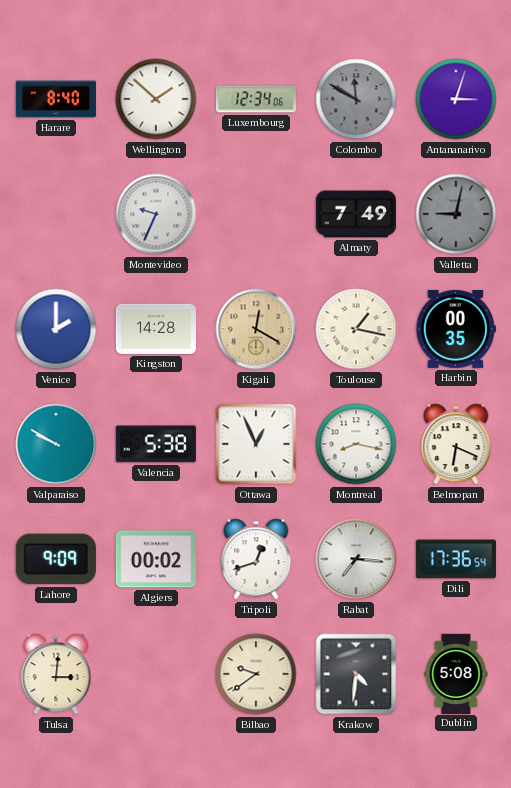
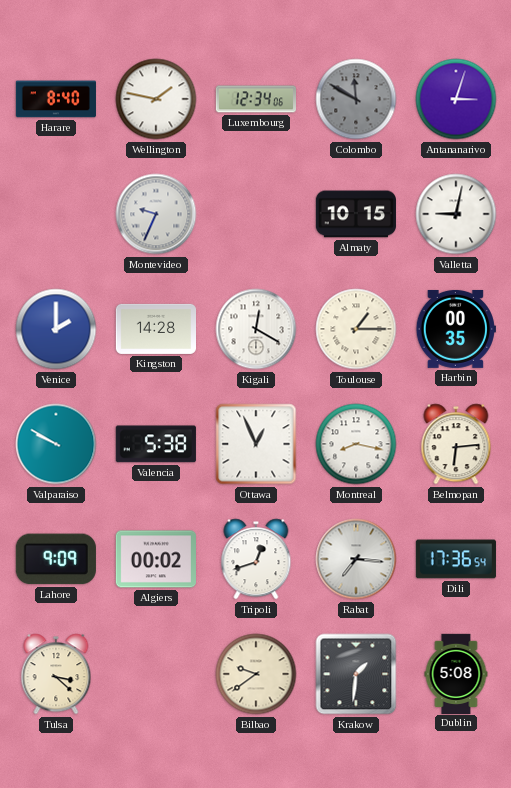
Wellington: 1:52 -> 1:47 (156, 99)
Almaty: 7:49 -> 10:15 (356, 214)
Valletta dial: grey -> white (456, 214)
Kigali dial: champagne -> white (256, 329)
Toulouse: 1:17 -> 1:15 (356, 329)
Belmopan: 6:19 -> 6:14 (456, 444)
Tulsa: 3:01 -> 3:22 (56, 674)
Krakow: 4:31 -> 1:31 (356, 674)
